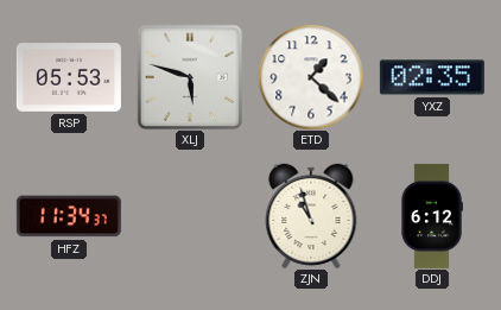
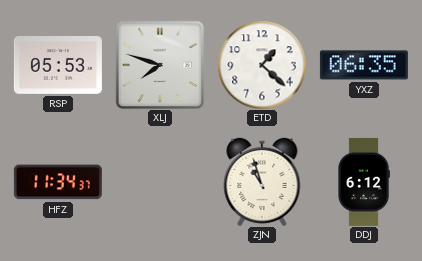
XLJ: 5:48 -> 7:48 (160, 65)
YXZ: 02:35 -> 06:35 (364, 65)
